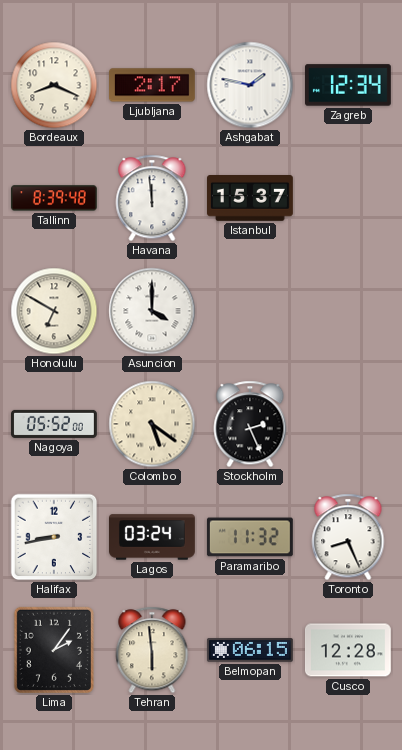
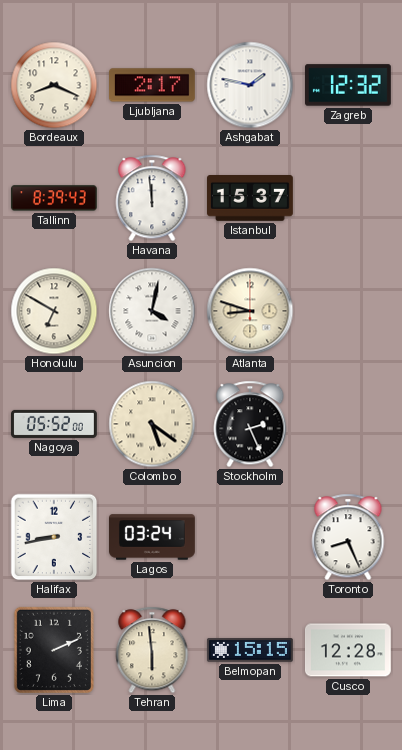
Zagreb: 12:34 -> 12:32 (349, 85)
Tallinn: 8:39:48 -> 8:39:43 (55, 198)
Asuncion: 4:00 -> 4:02 (152, 311)
Atlanta: none -> 8:48 (250, 311)
Paramaribo: 11:32 -> none (250, 537)
Lima: 2:06 -> 2:11 (54, 650)
Belmopan: 06:15 -> 15:15 (250, 650)
